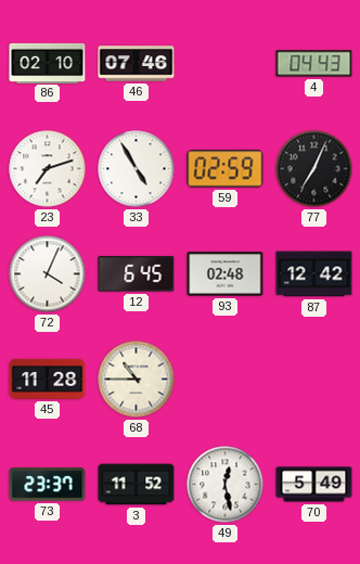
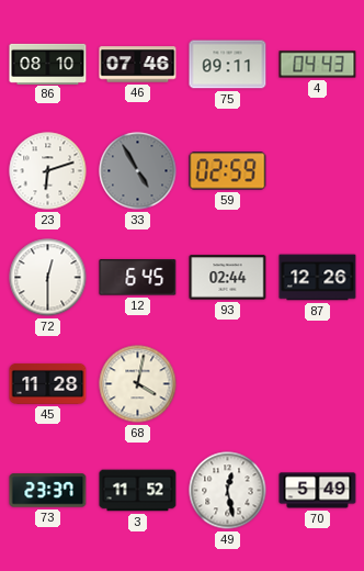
86: 02:10 -> 08:10 (48, 64)
75: none -> 09:11 (228, 65)
23: 7:12 -> 6:12 (48, 171)
33 dial: white -> grey (138, 171)
77: 7:04 -> none (314, 169)
72: 4:04 -> 12:30 (48, 278)
93: 02:48 -> 02:44 (228, 278)
87: 12:42 -> 12:26 (318, 278)
68: 10:45 -> 4:02 (138, 384)
